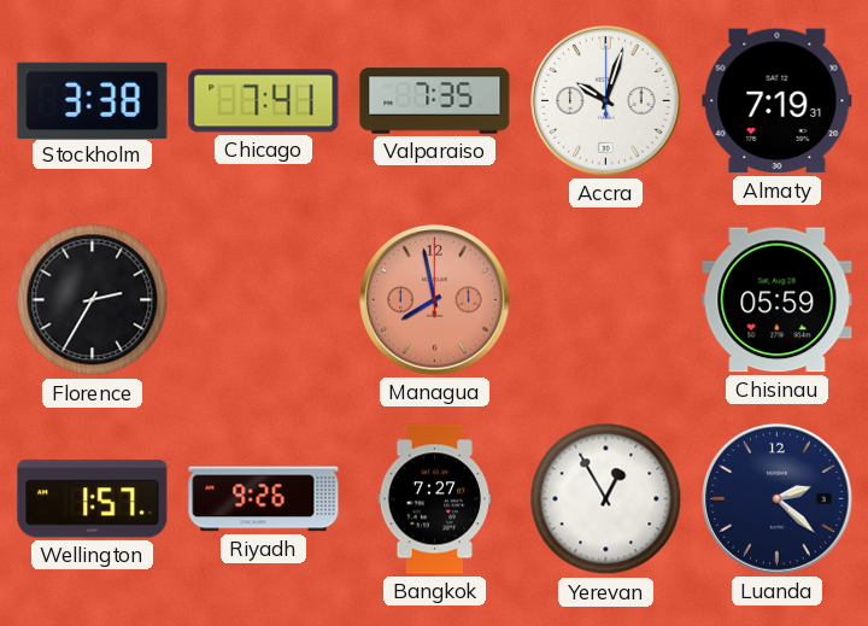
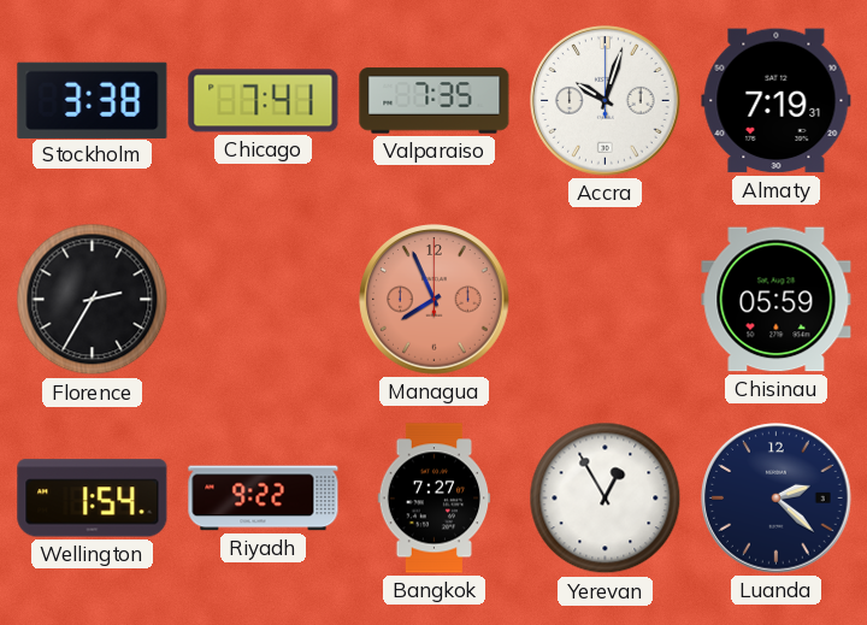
Managua: 7:58 -> 7:56 (435, 300)
Wellington: 1:57 -> 1:54 (93, 499)
Riyadh: 9:26 -> 9:22 (264, 499)
